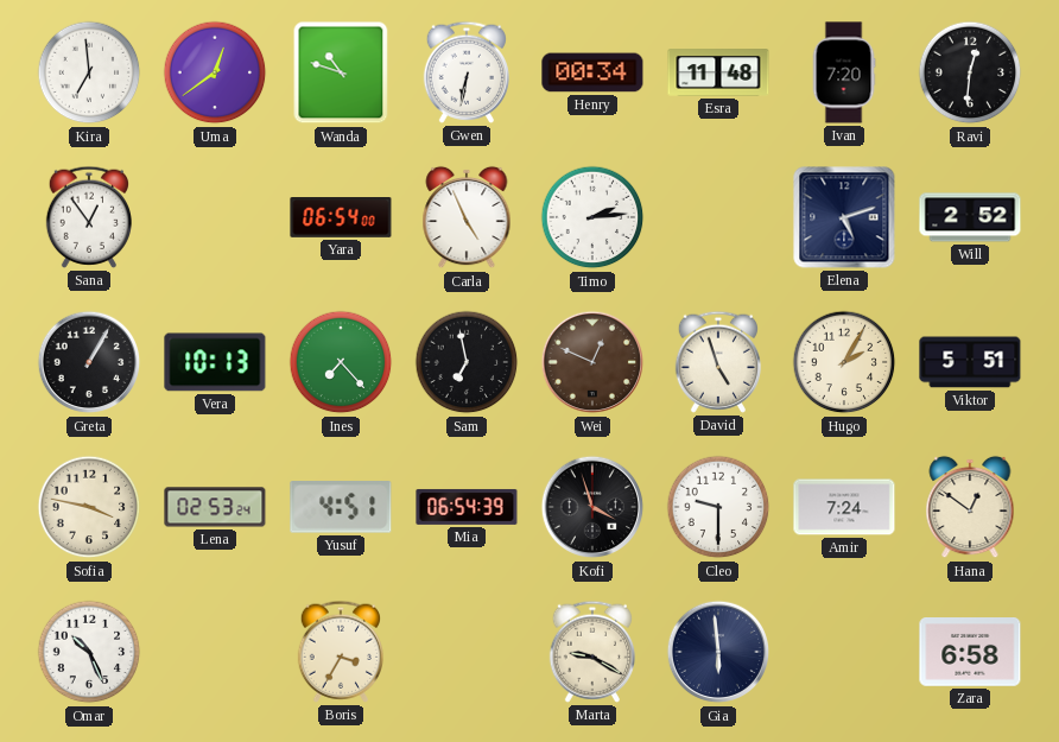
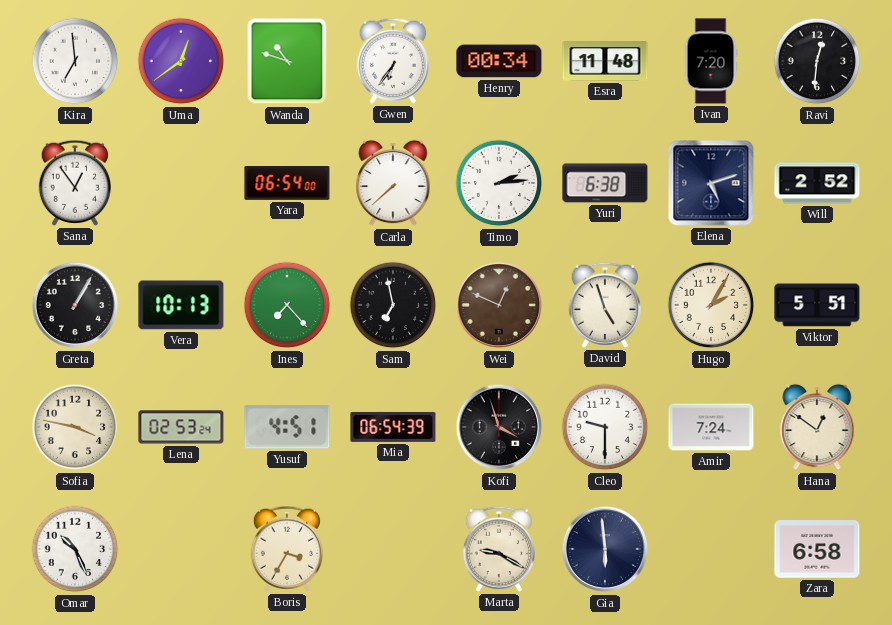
Gwen: 6:32 -> 6:36 (392, 61)
Carla: 4:56 -> 7:38 (393, 183)
Yuri: none -> 6:38 (605, 183)
